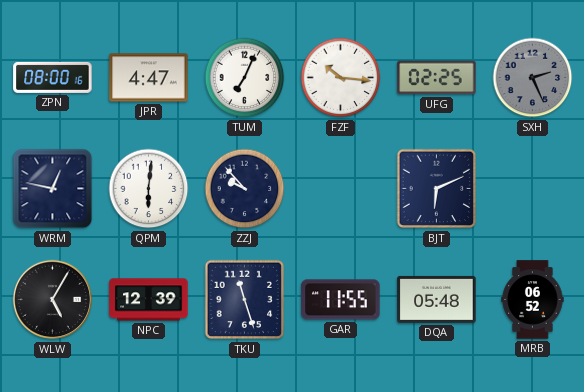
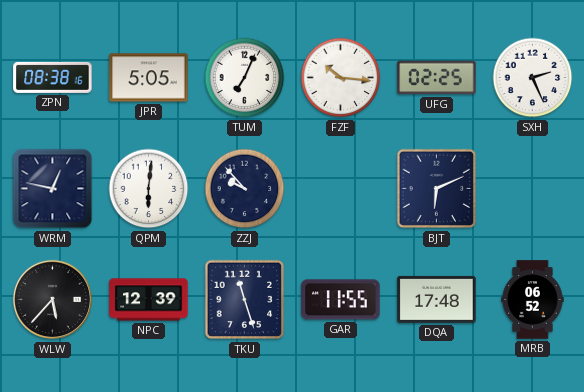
ZPN: 08:00 -> 08:38 (53, 77)
JPR: 4:47 -> 5:05 (149, 78)
SXH dial: grey -> white (533, 78)
WLW: 5:05 -> 5:37 (53, 300)
DQA: 05:48 -> 17:48 (437, 299)
